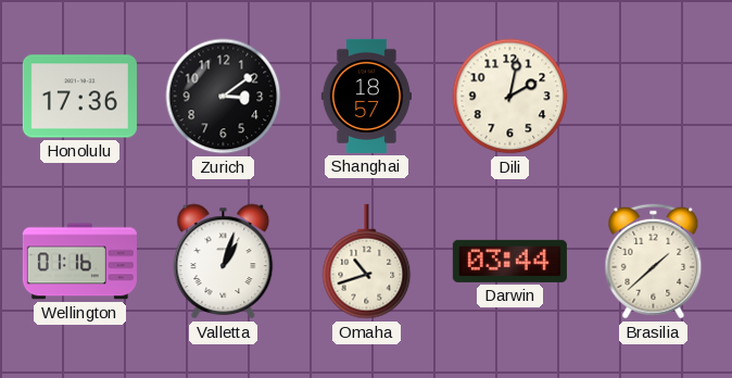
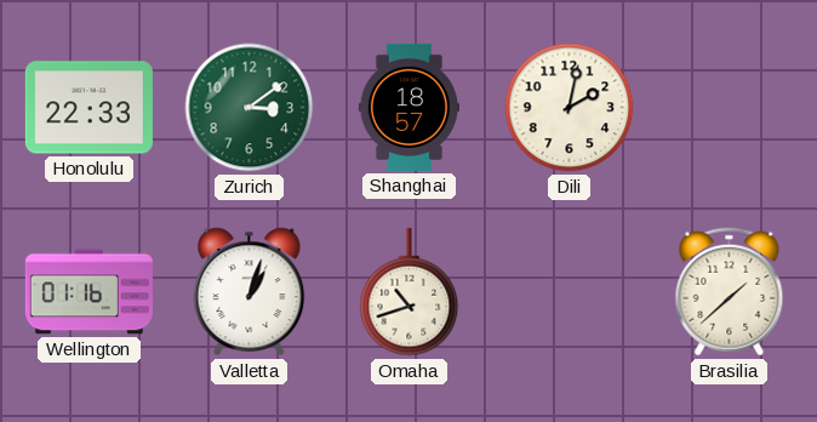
Honolulu: 17:36 -> 22:33 (88, 108)
Zurich dial: black -> green (250, 108)
Darwin: 03:44 -> none (509, 261)
